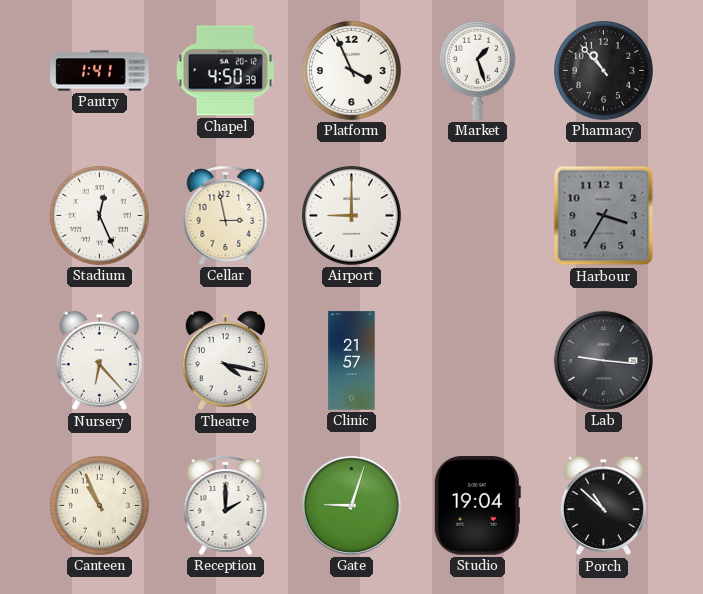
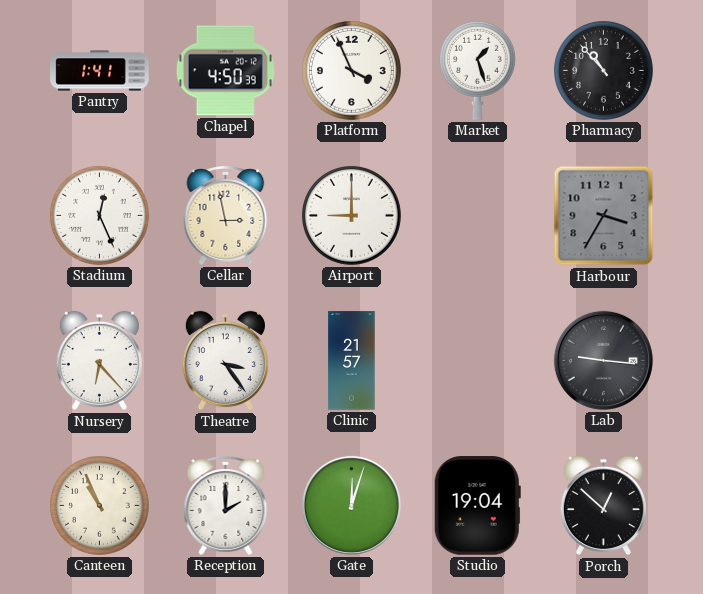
Theatre: 4:17 -> 3:24 (225, 361)
Gate: 9:03 -> 12:03 (351, 505)
Porch: 10:52 -> 12:52 (603, 506)
